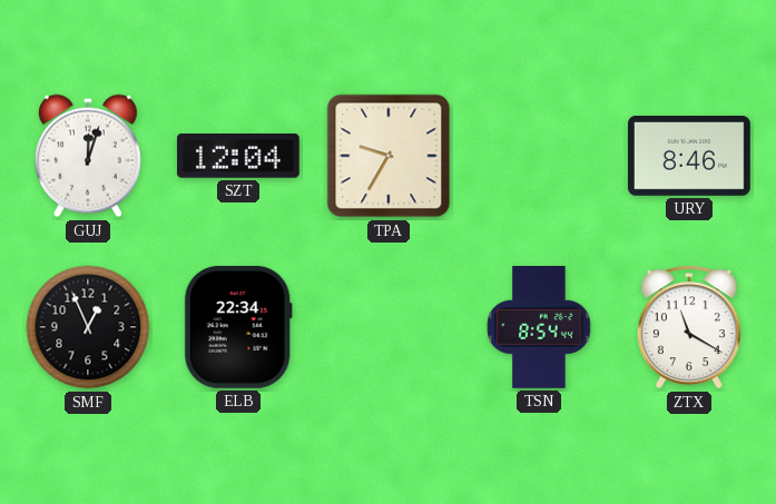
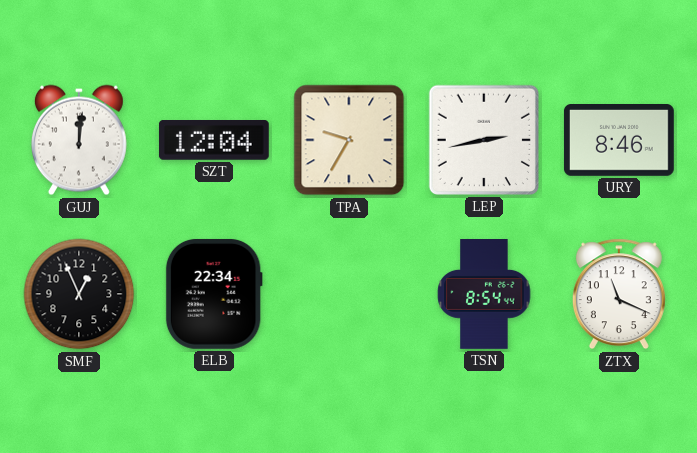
GUJ: 12:03 -> 12:01 (79, 140)
LEP: none -> 2:43 (484, 140)
ZTX: 11:20 -> 11:19 (619, 294)
